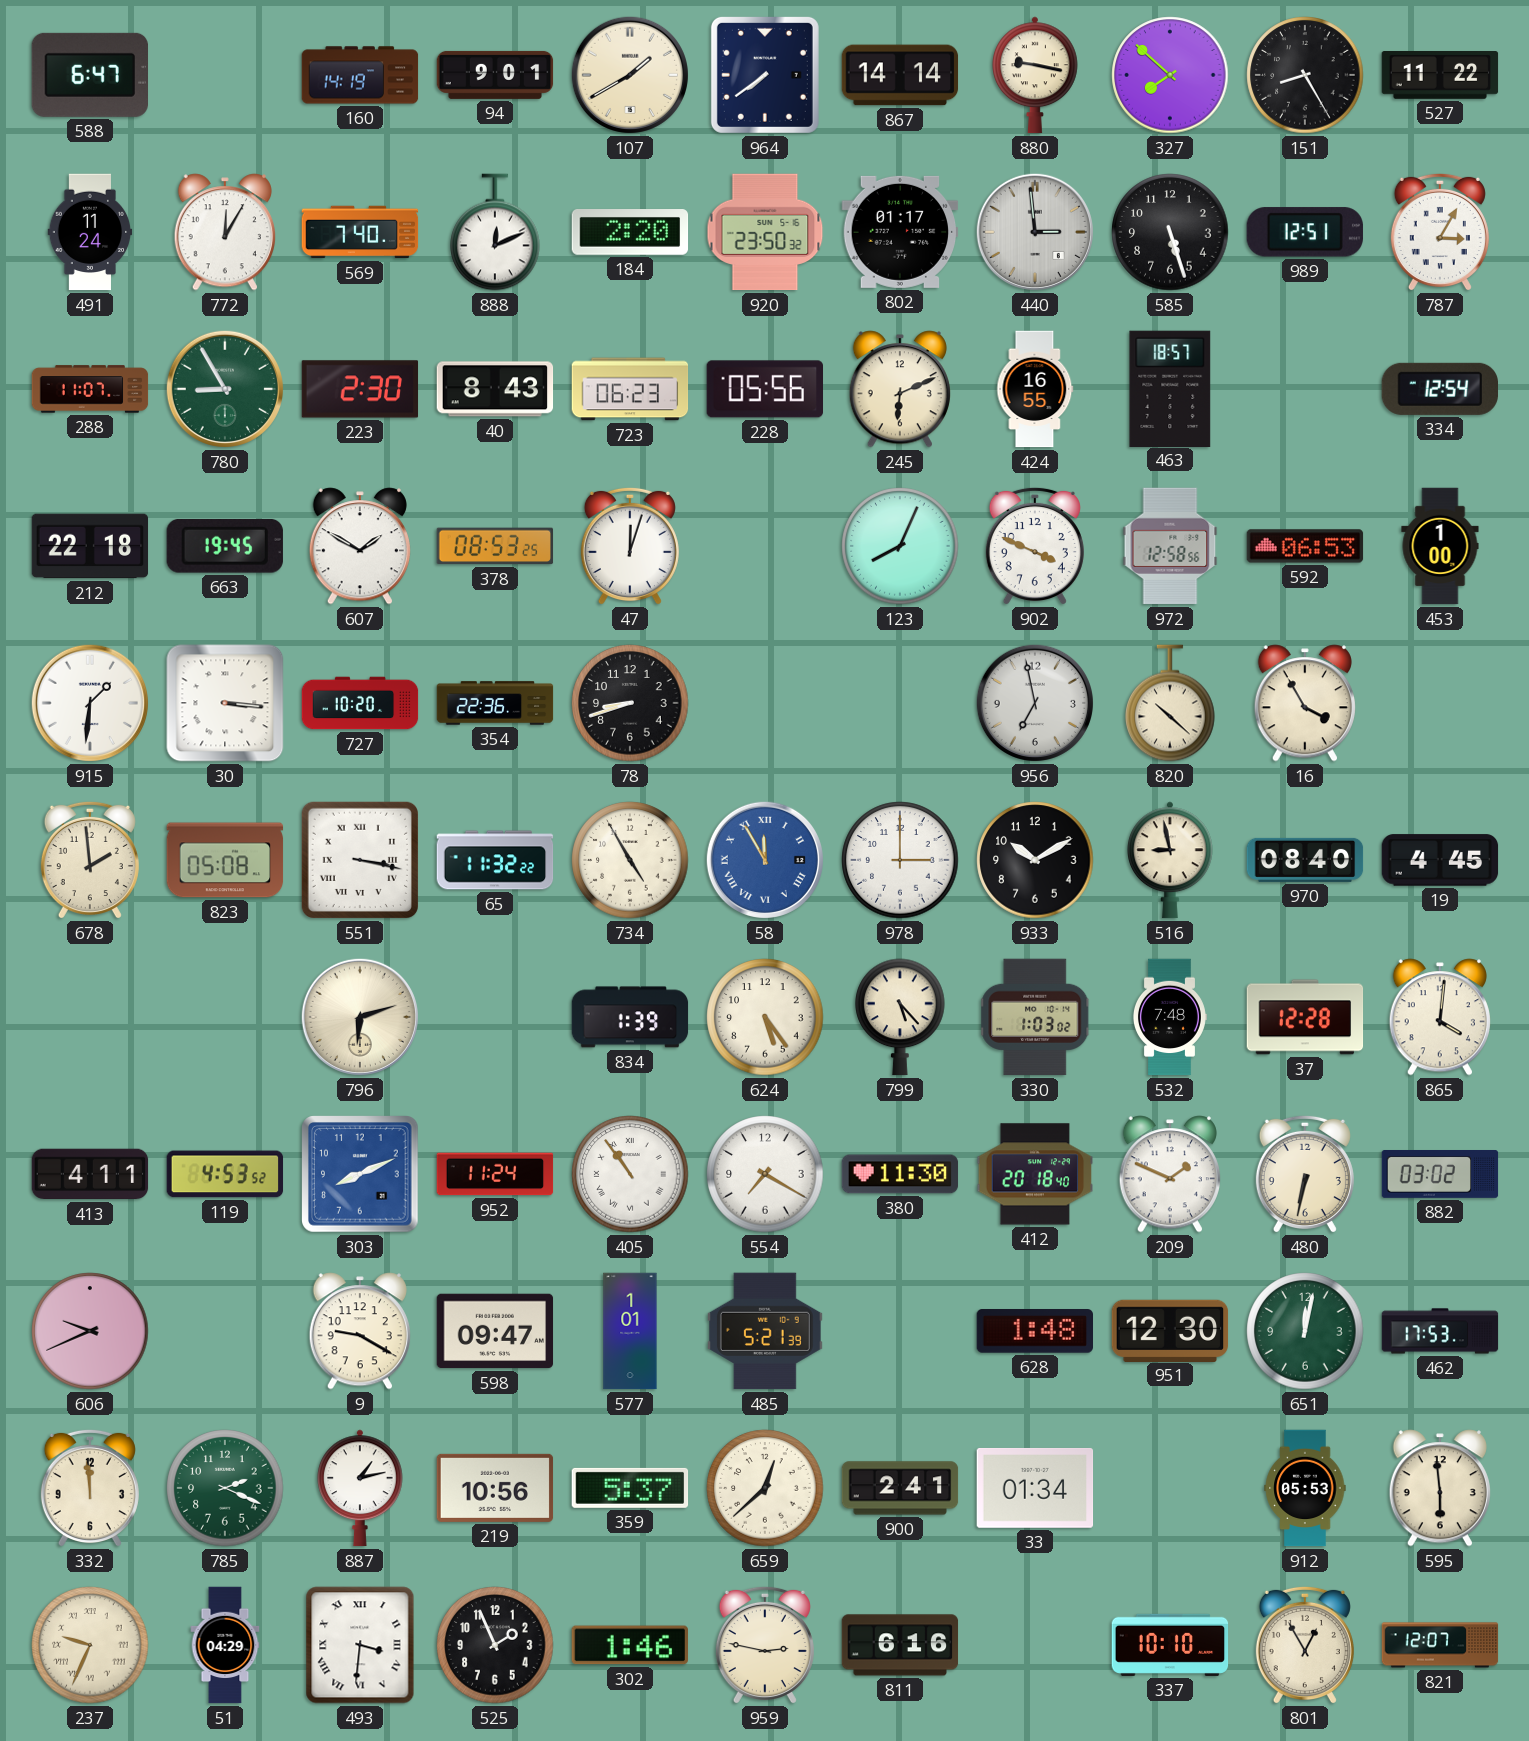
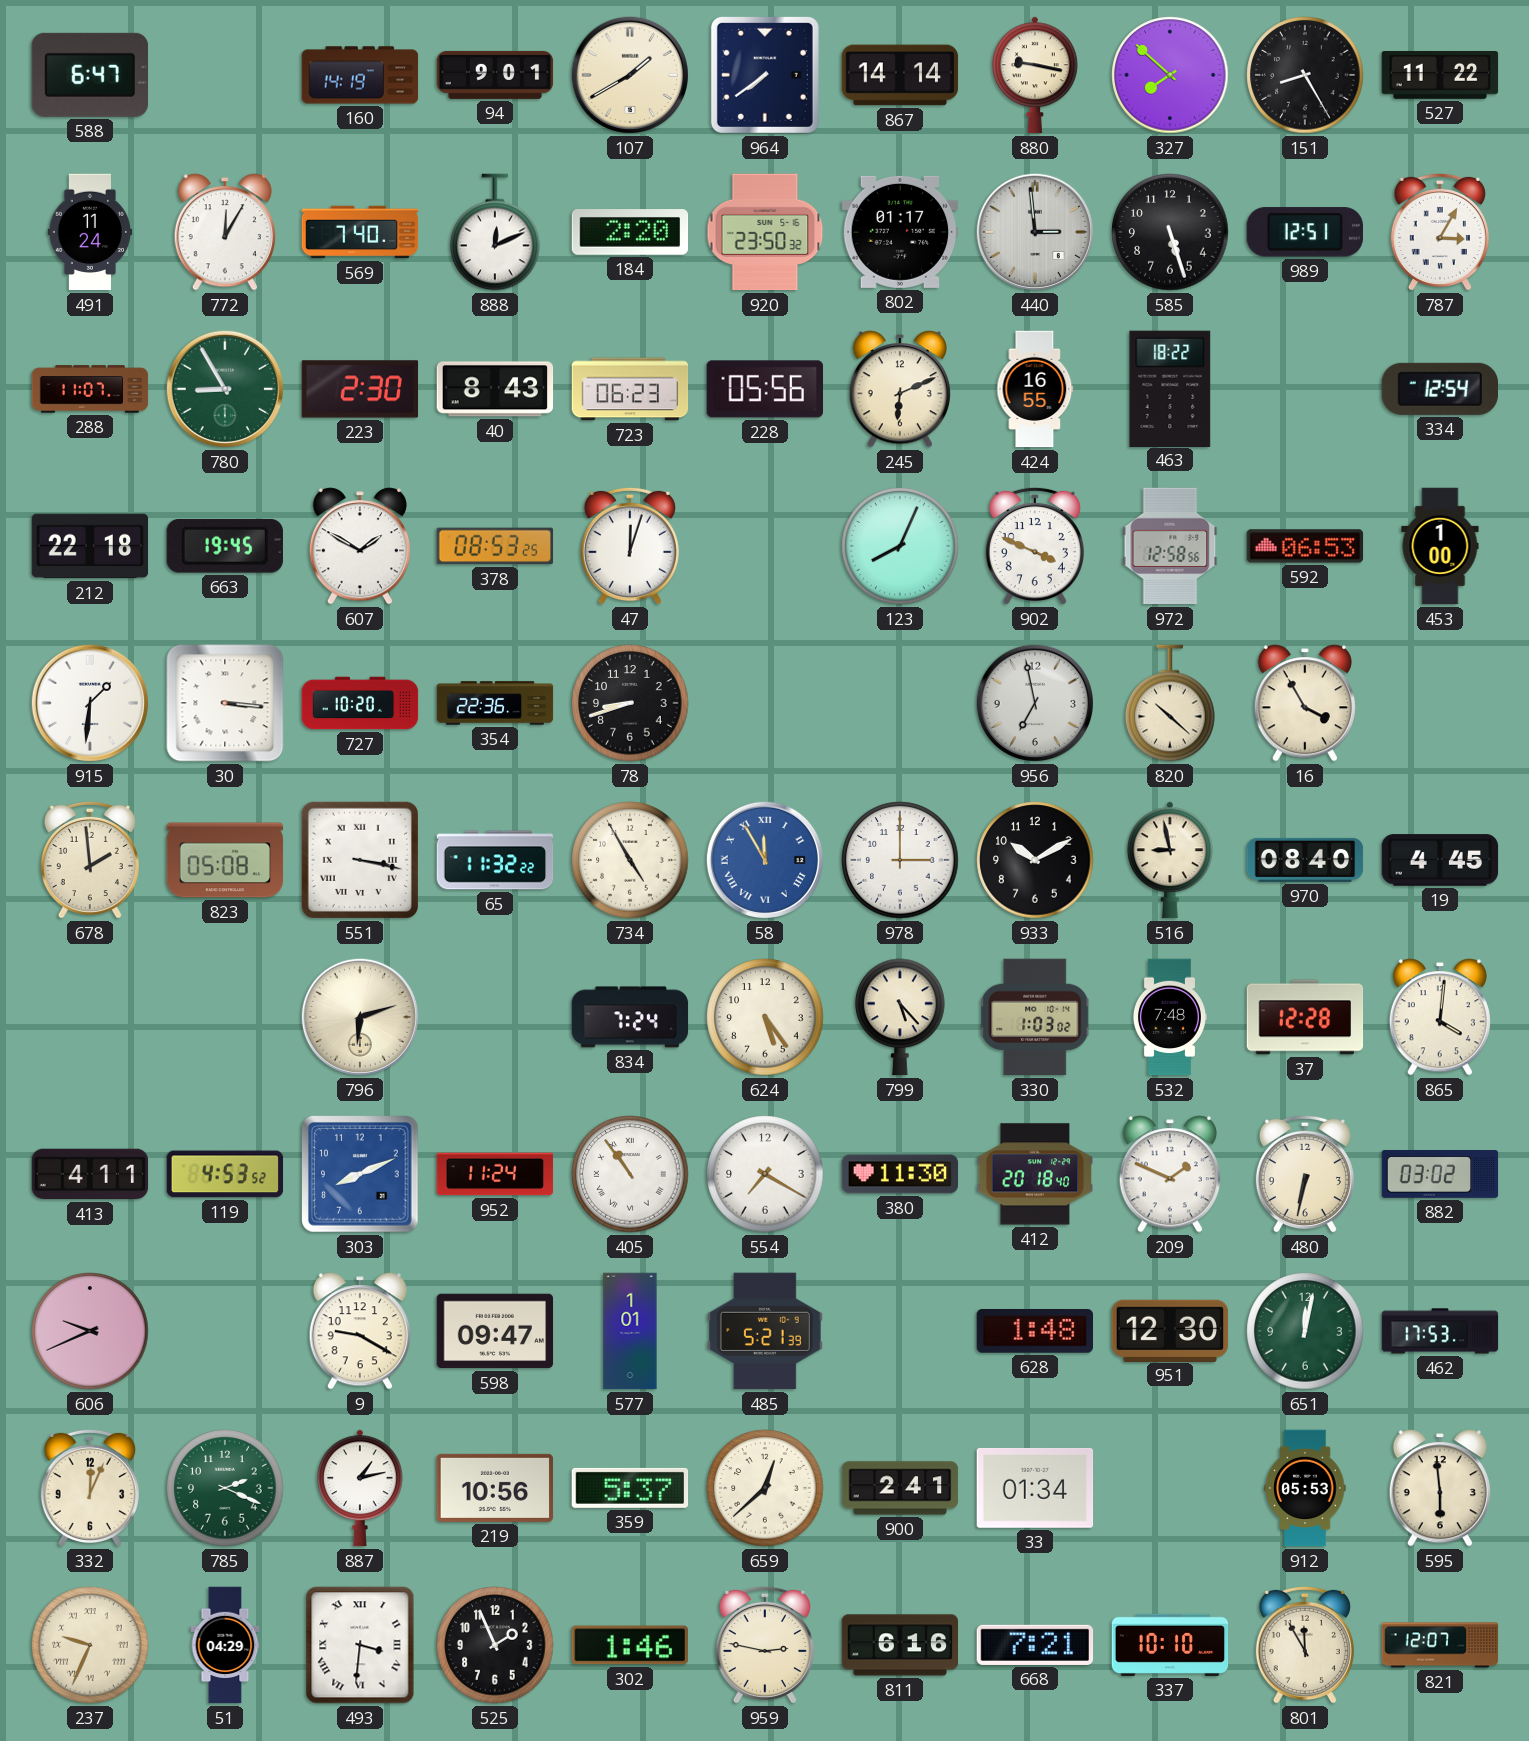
463: 18:57 -> 18:22 (1170, 388)
834: 1:39 -> 7:24 (630, 1017)
332: 11:59 -> 12:04 (90, 1488)
668: none -> 7:21 (1035, 1645)
801: 12:55 -> 11:55 (1305, 1645)
